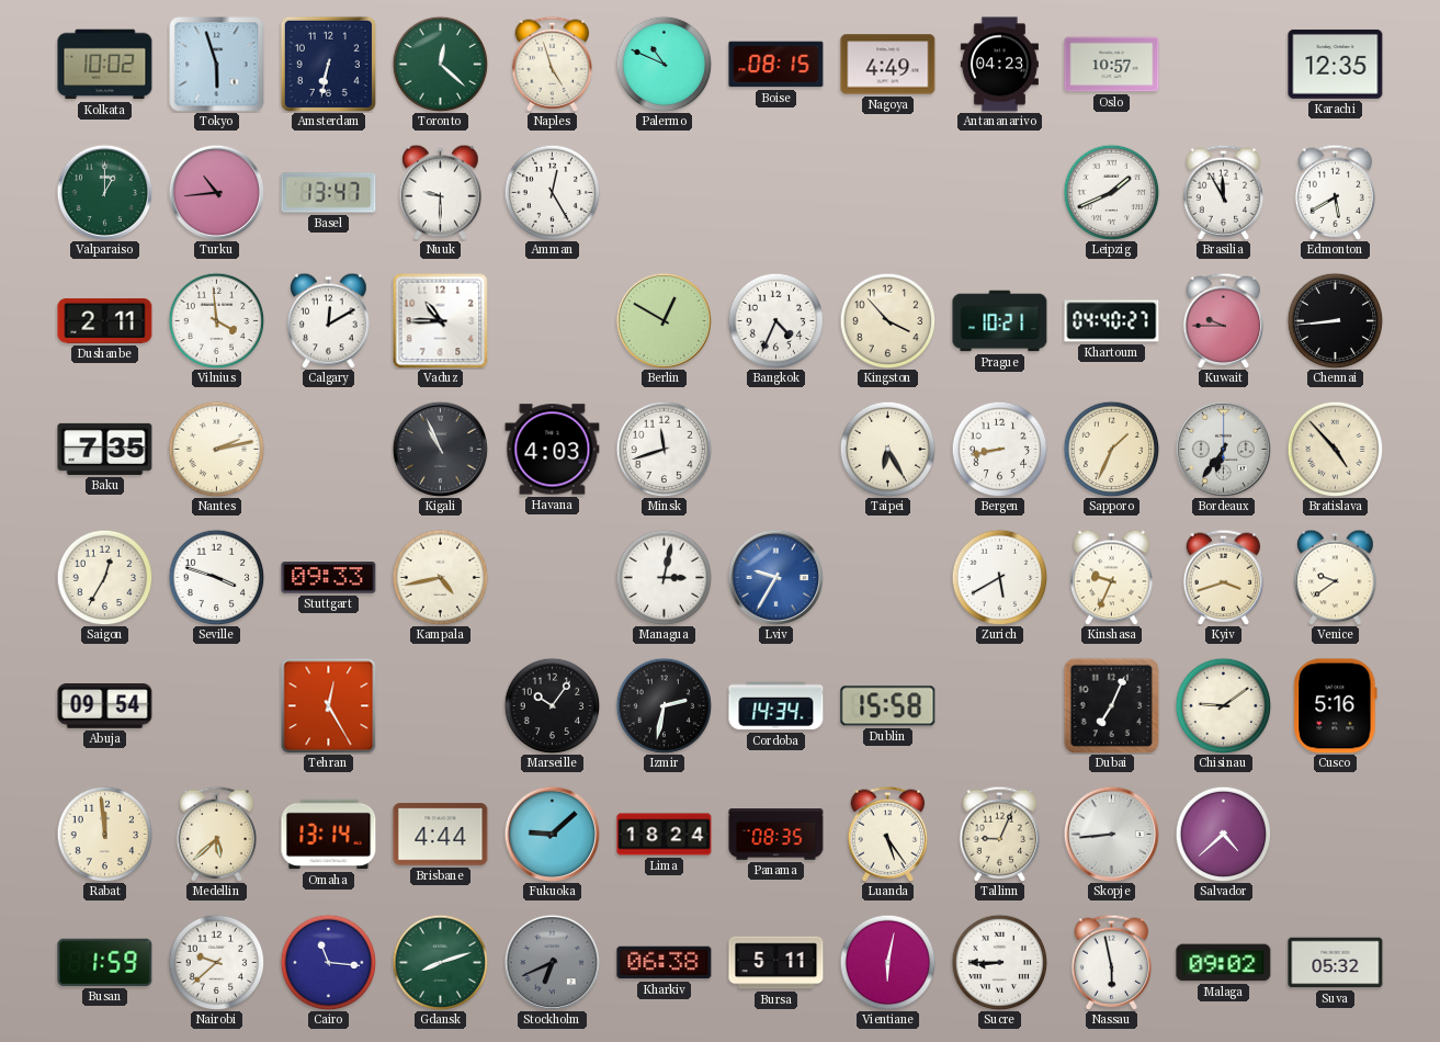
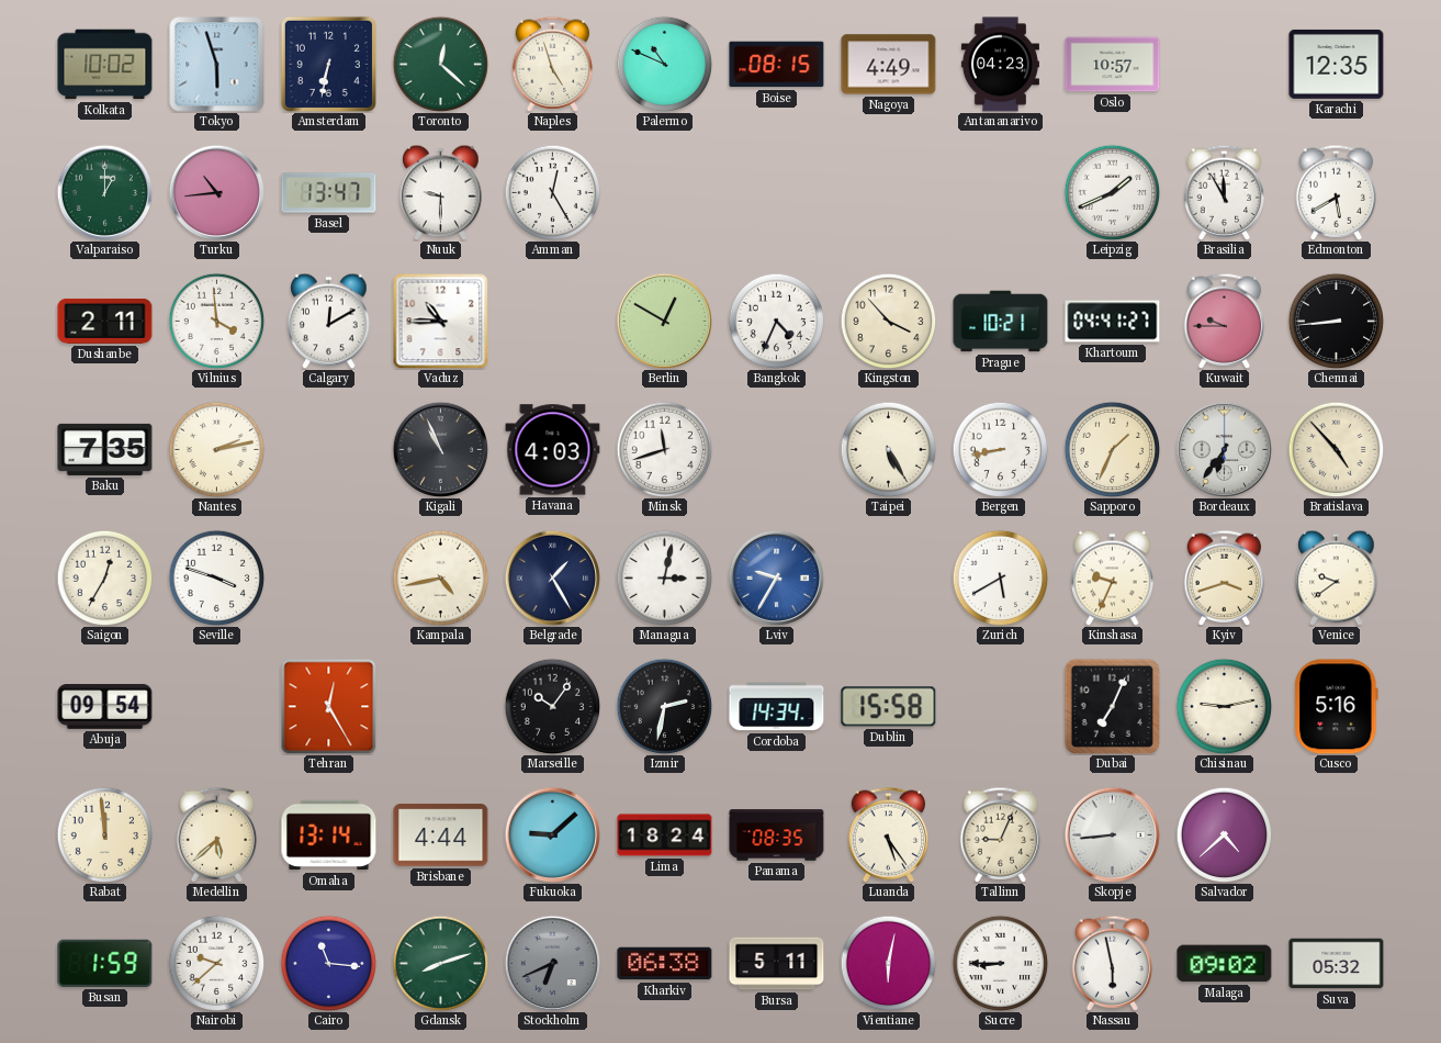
Khartoum: 04:40 -> 04:41 (1113, 322)
Taipei: 6:25 -> 5:25 (888, 449)
Stuttgart: 09:33 -> none (329, 578)
Belgrade: none -> 1:25 (552, 577)
Chisinau: 9:09 -> 9:13 (1224, 706)
